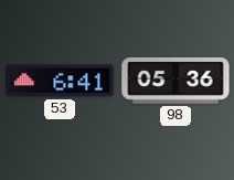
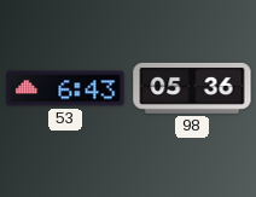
53: 6:41 -> 6:43 (65, 88)
